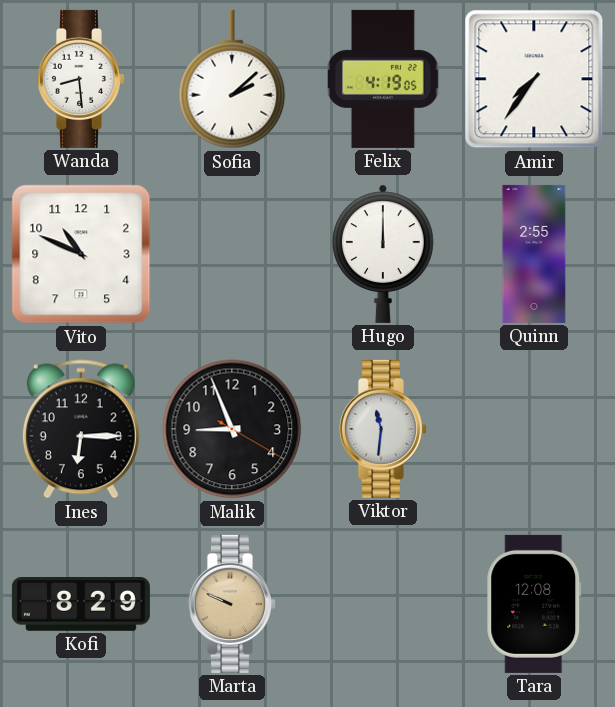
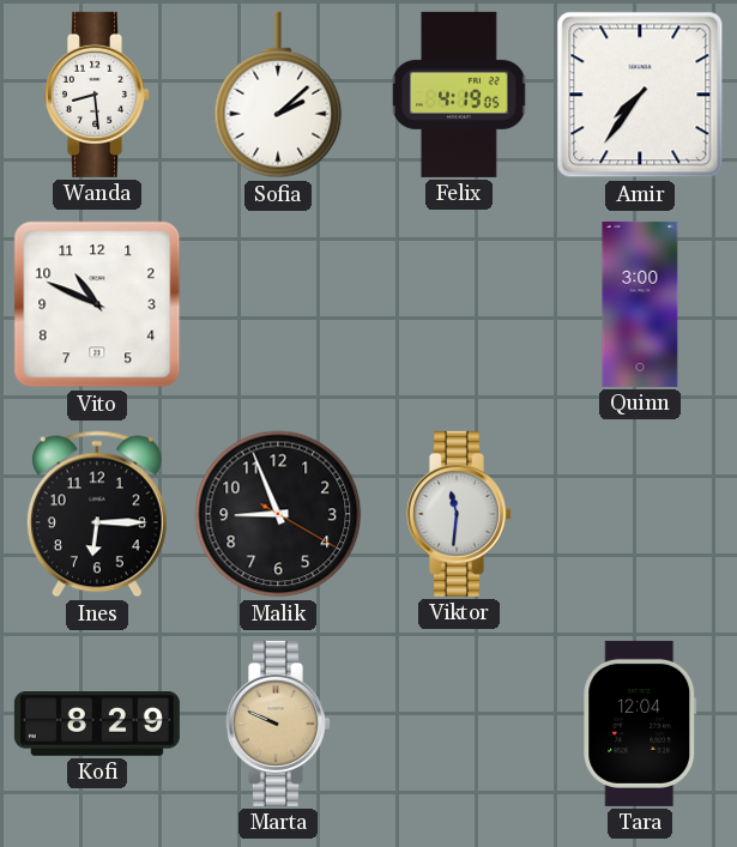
Hugo: 12:00 -> none (384, 254)
Quinn: 2:55 -> 3:00 (640, 304)
Tara: 12:08 -> 12:04 (640, 724)
